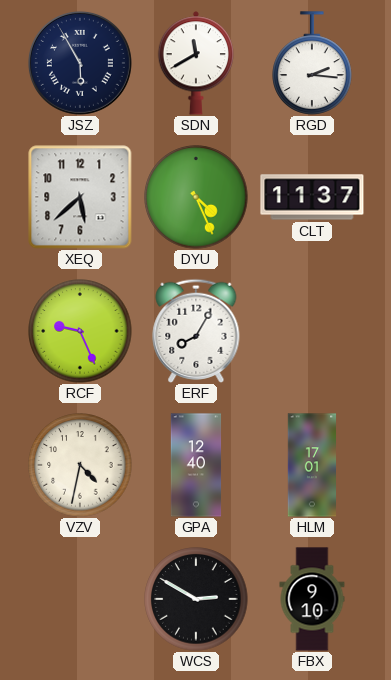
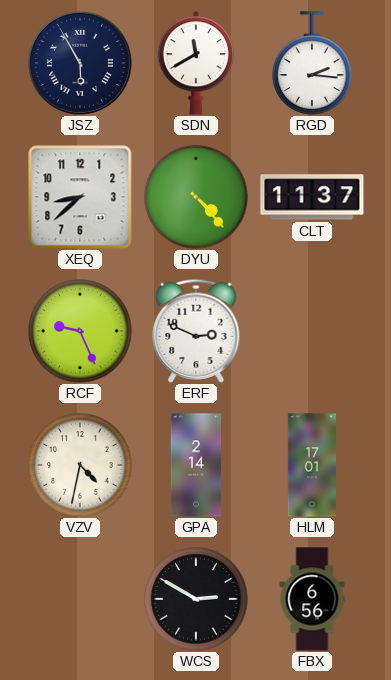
XEQ: 5:38 -> 8:38 (80, 197)
DYU: 4:26 -> 4:23 (196, 197)
ERF: 8:05 -> 2:49 (196, 331)
GPA: 12:40 -> 2:14 (196, 465)
FBX: 9:10 -> 6:56 (312, 599)
